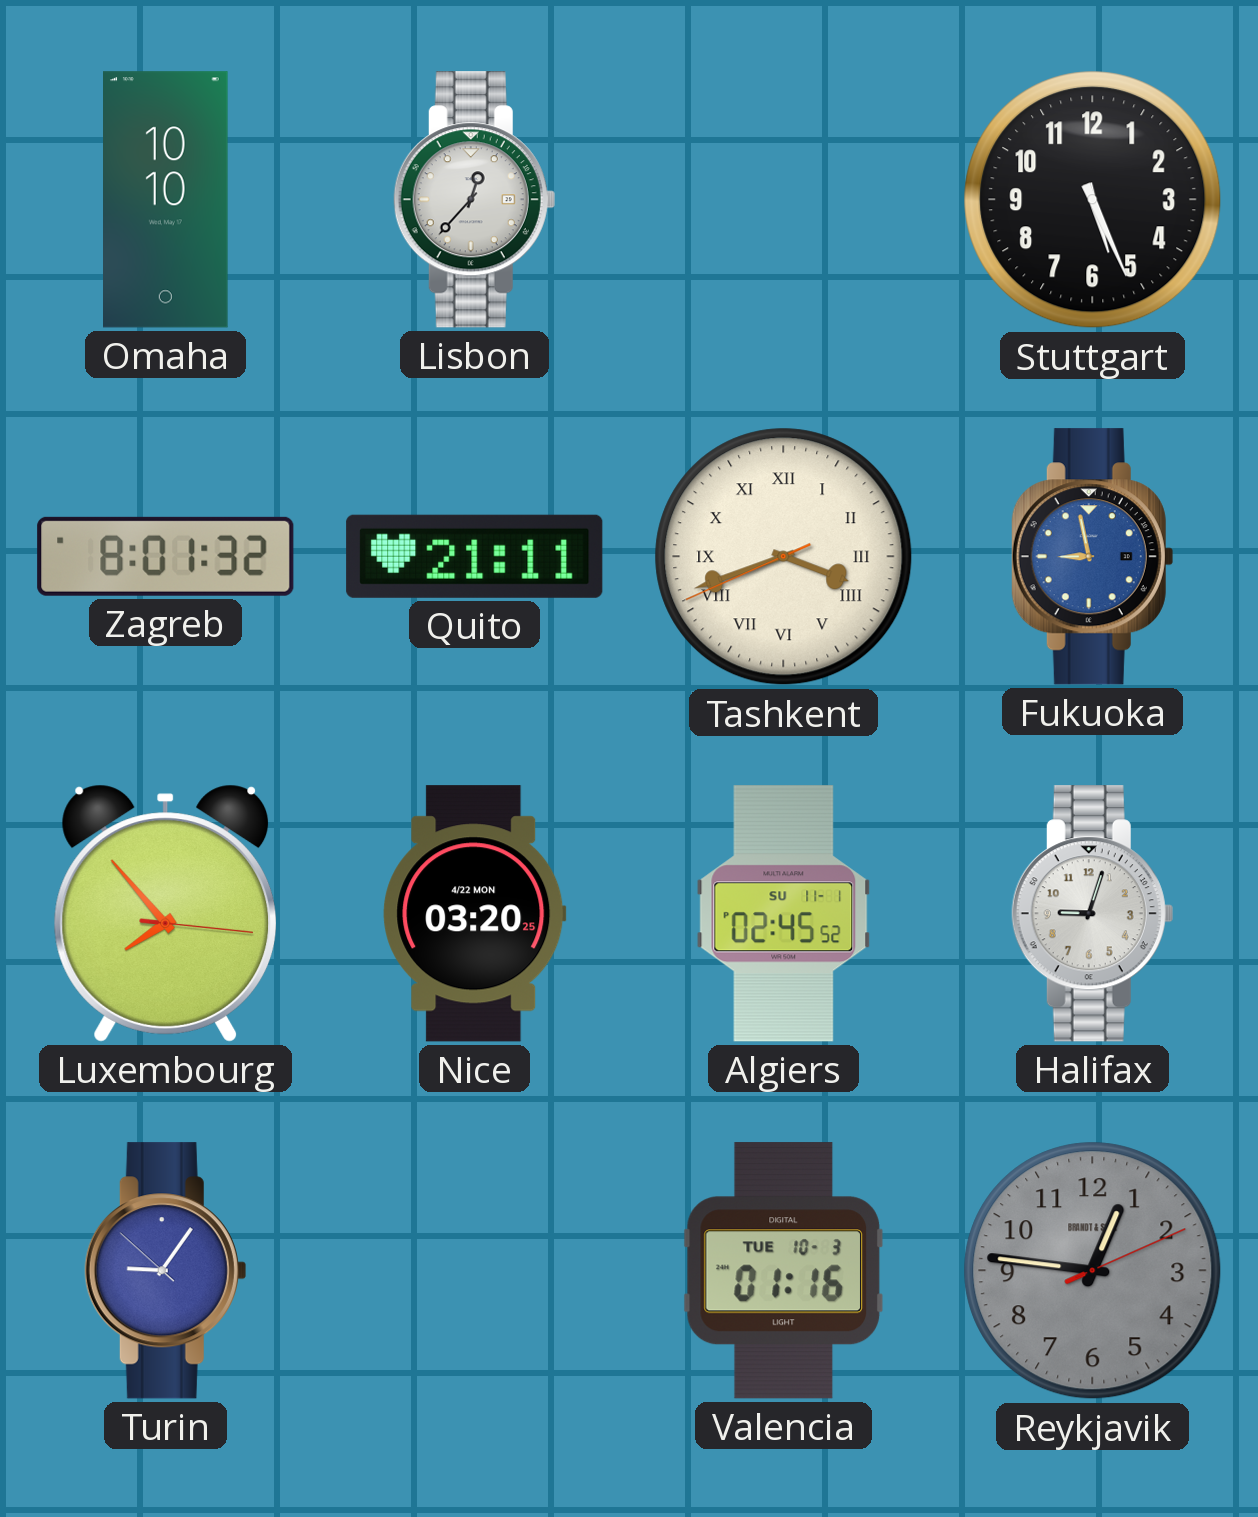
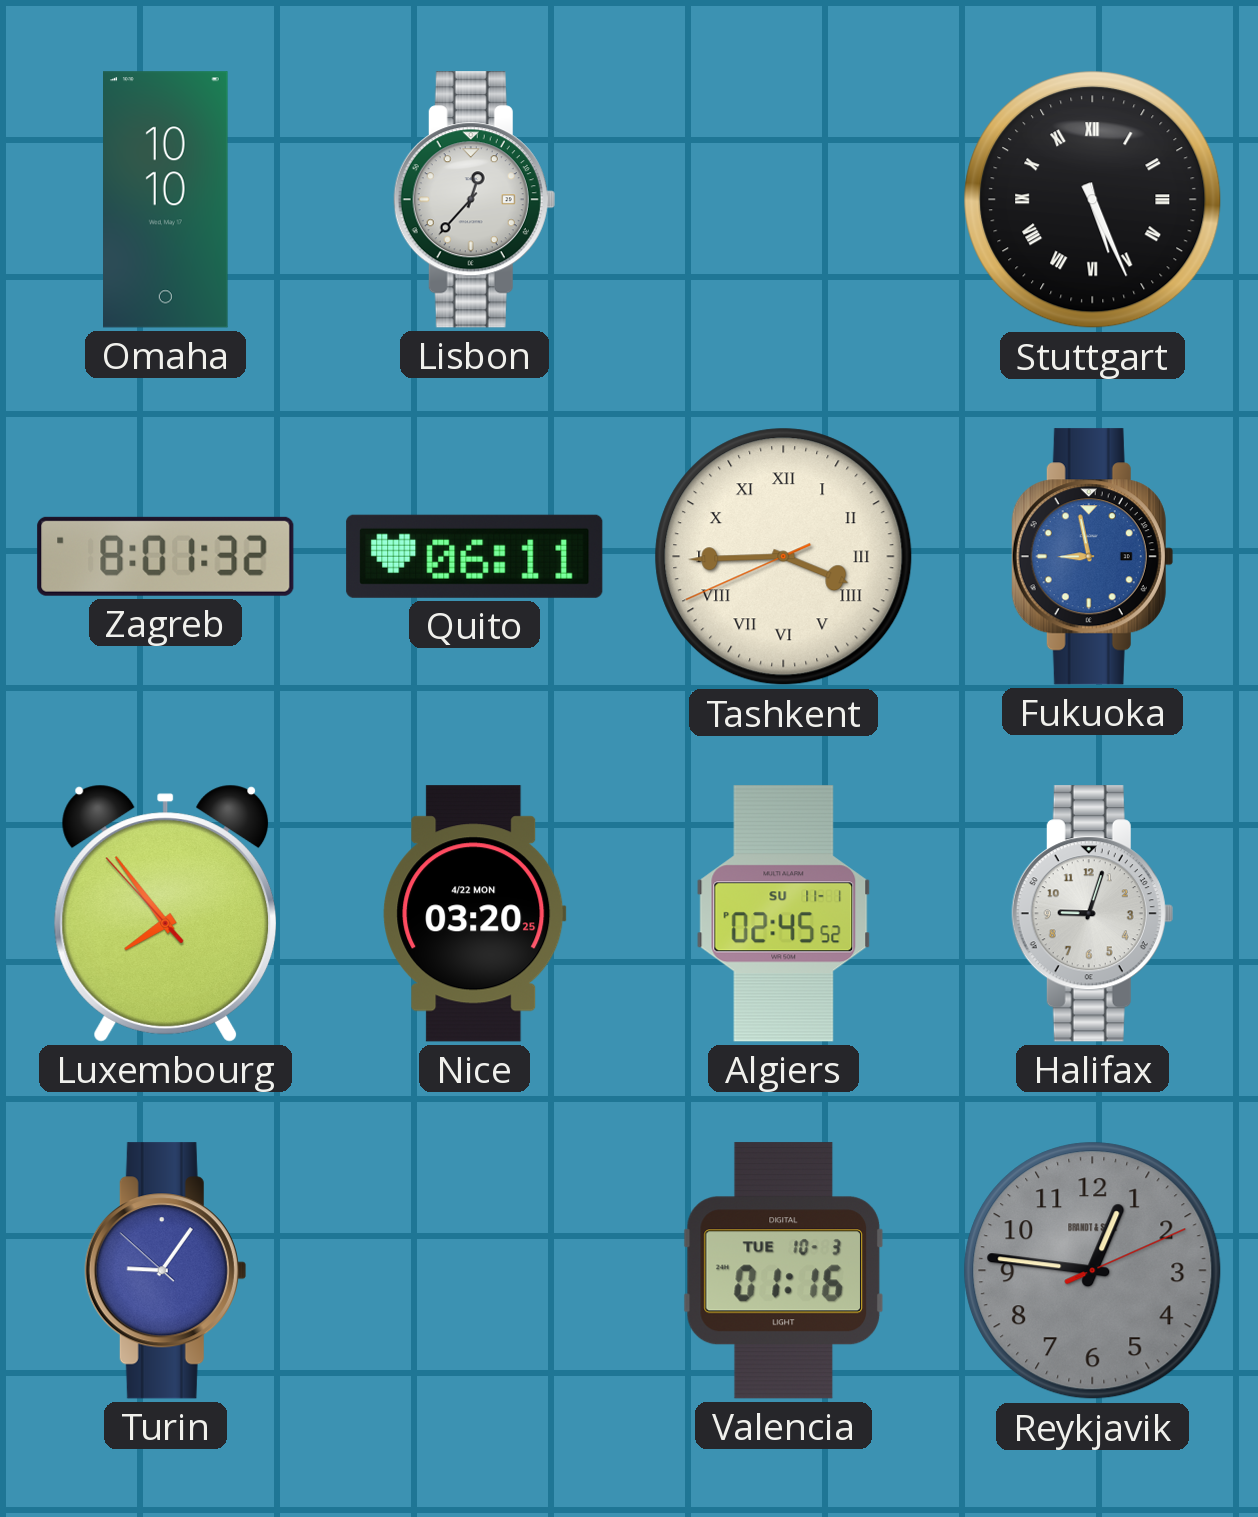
Stuttgart numerals: Arabic -> Roman (1093, 200)
Quito: 21:11 -> 06:11 (475, 556)
Tashkent: 3:41 -> 3:44 (784, 557)
Luxembourg: 7:53:16 -> 7:53:53 (165, 913)
